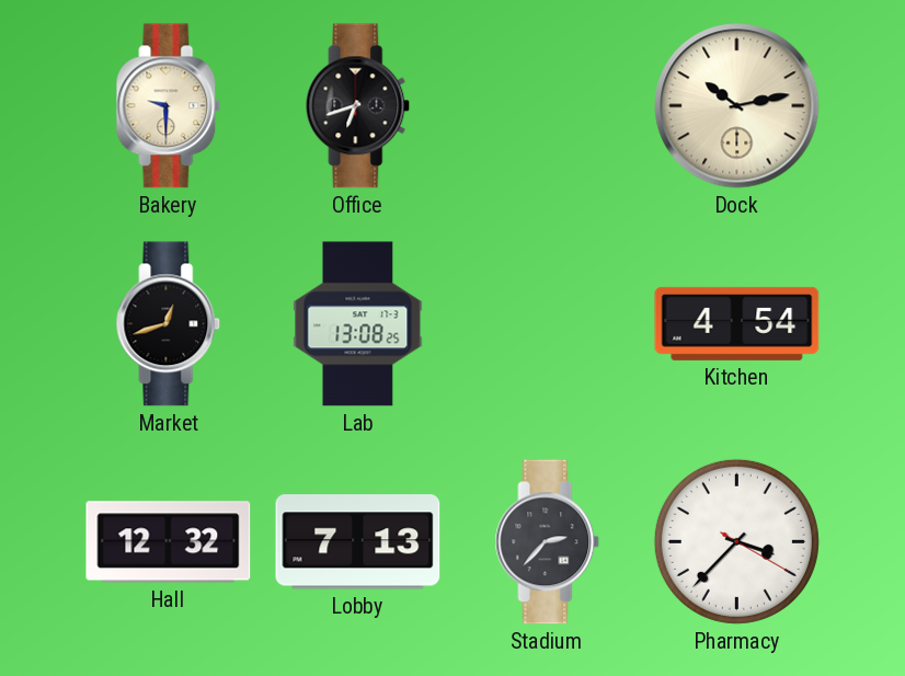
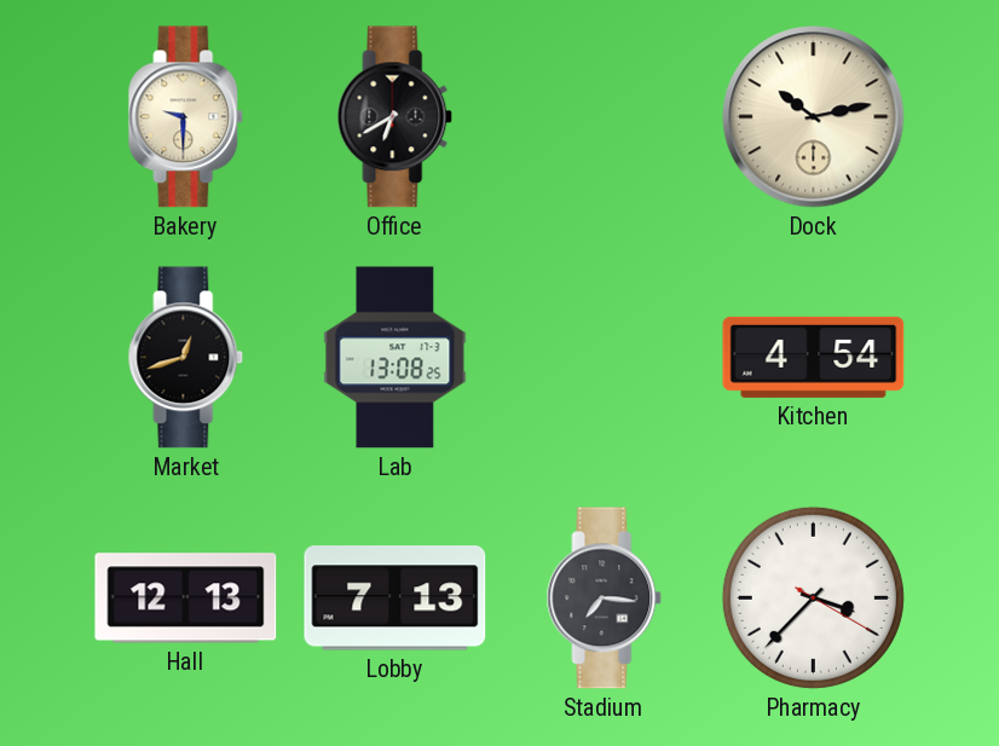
Office: 6:42 -> 6:40 (395, 117)
Hall: 12:32 -> 12:13 (186, 598)
Stadium: 2:37 -> 7:16 (605, 598)
